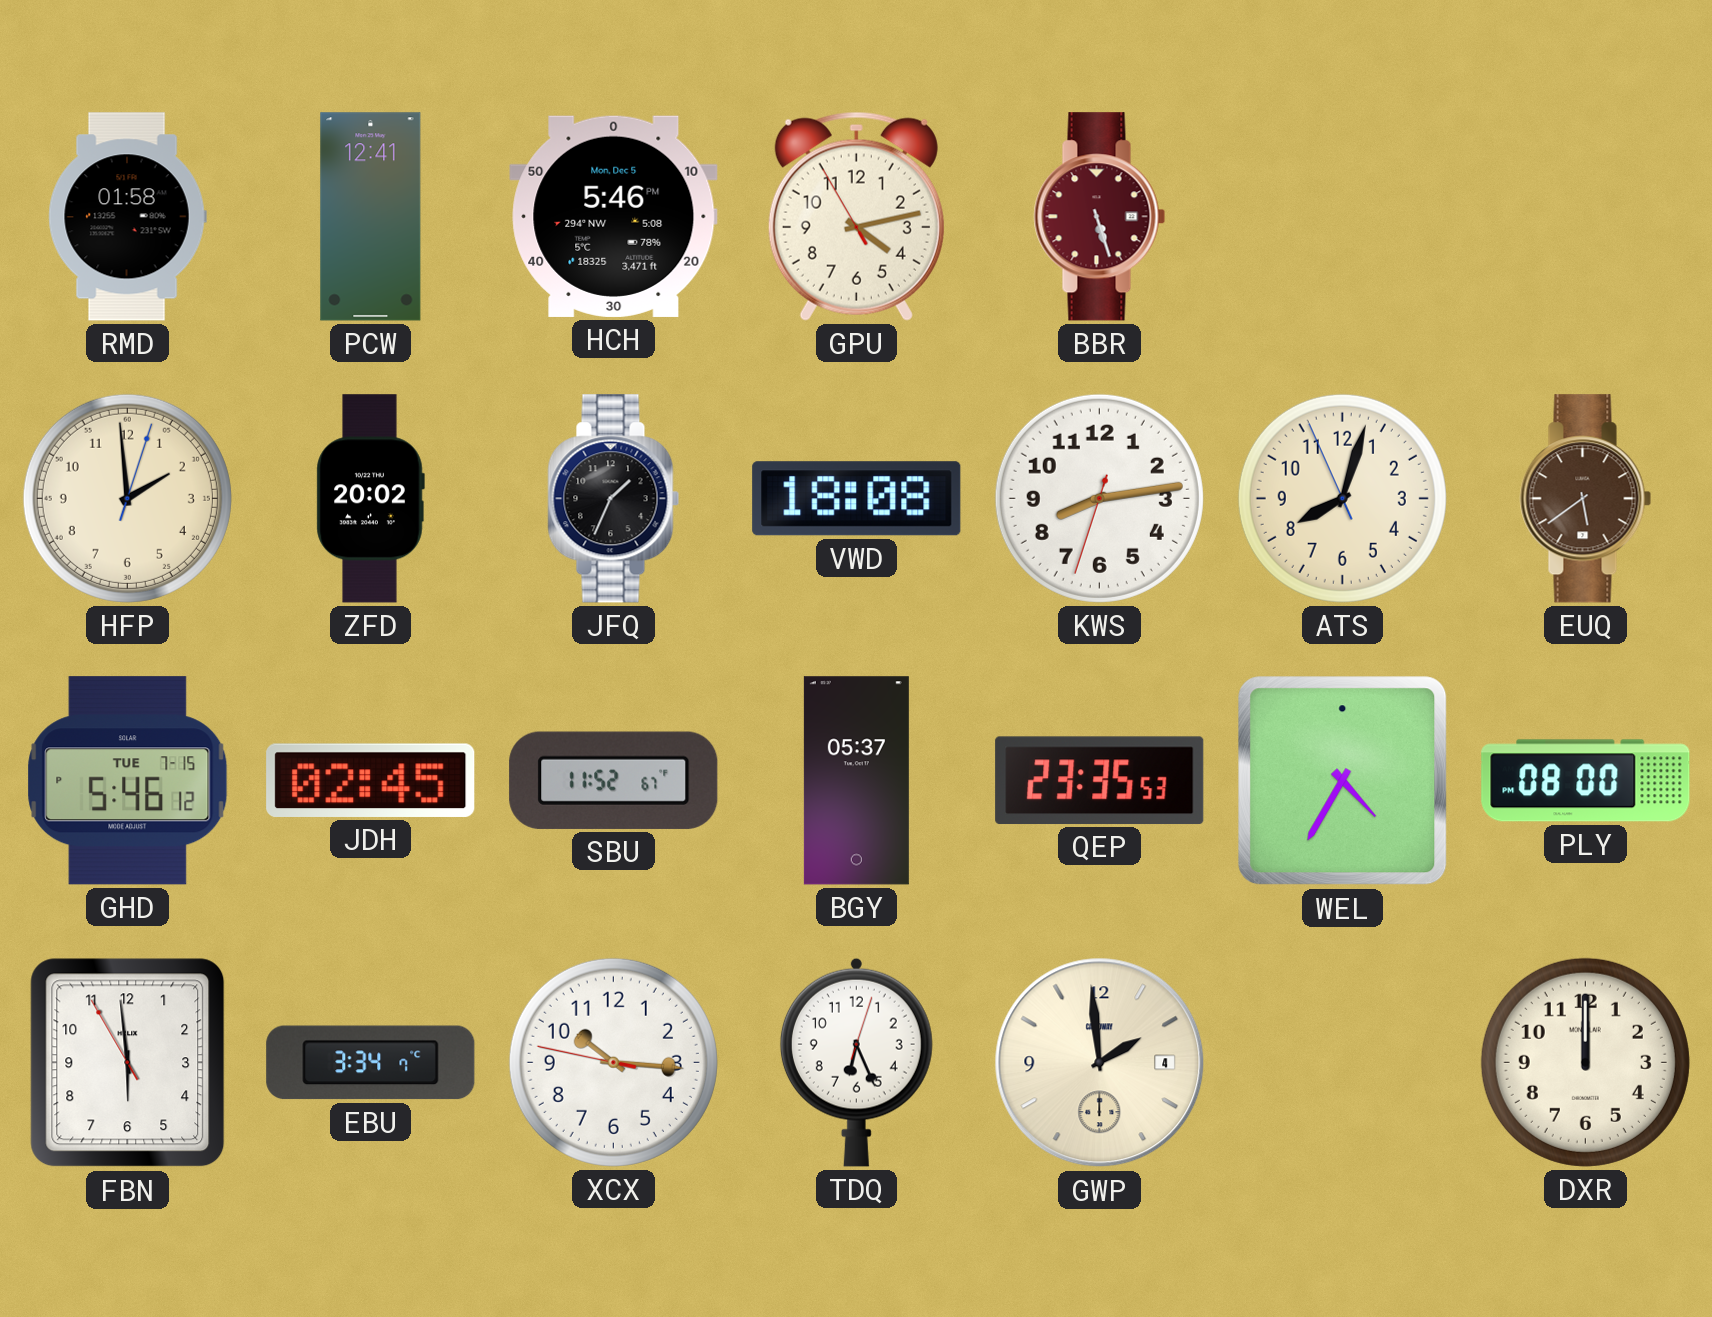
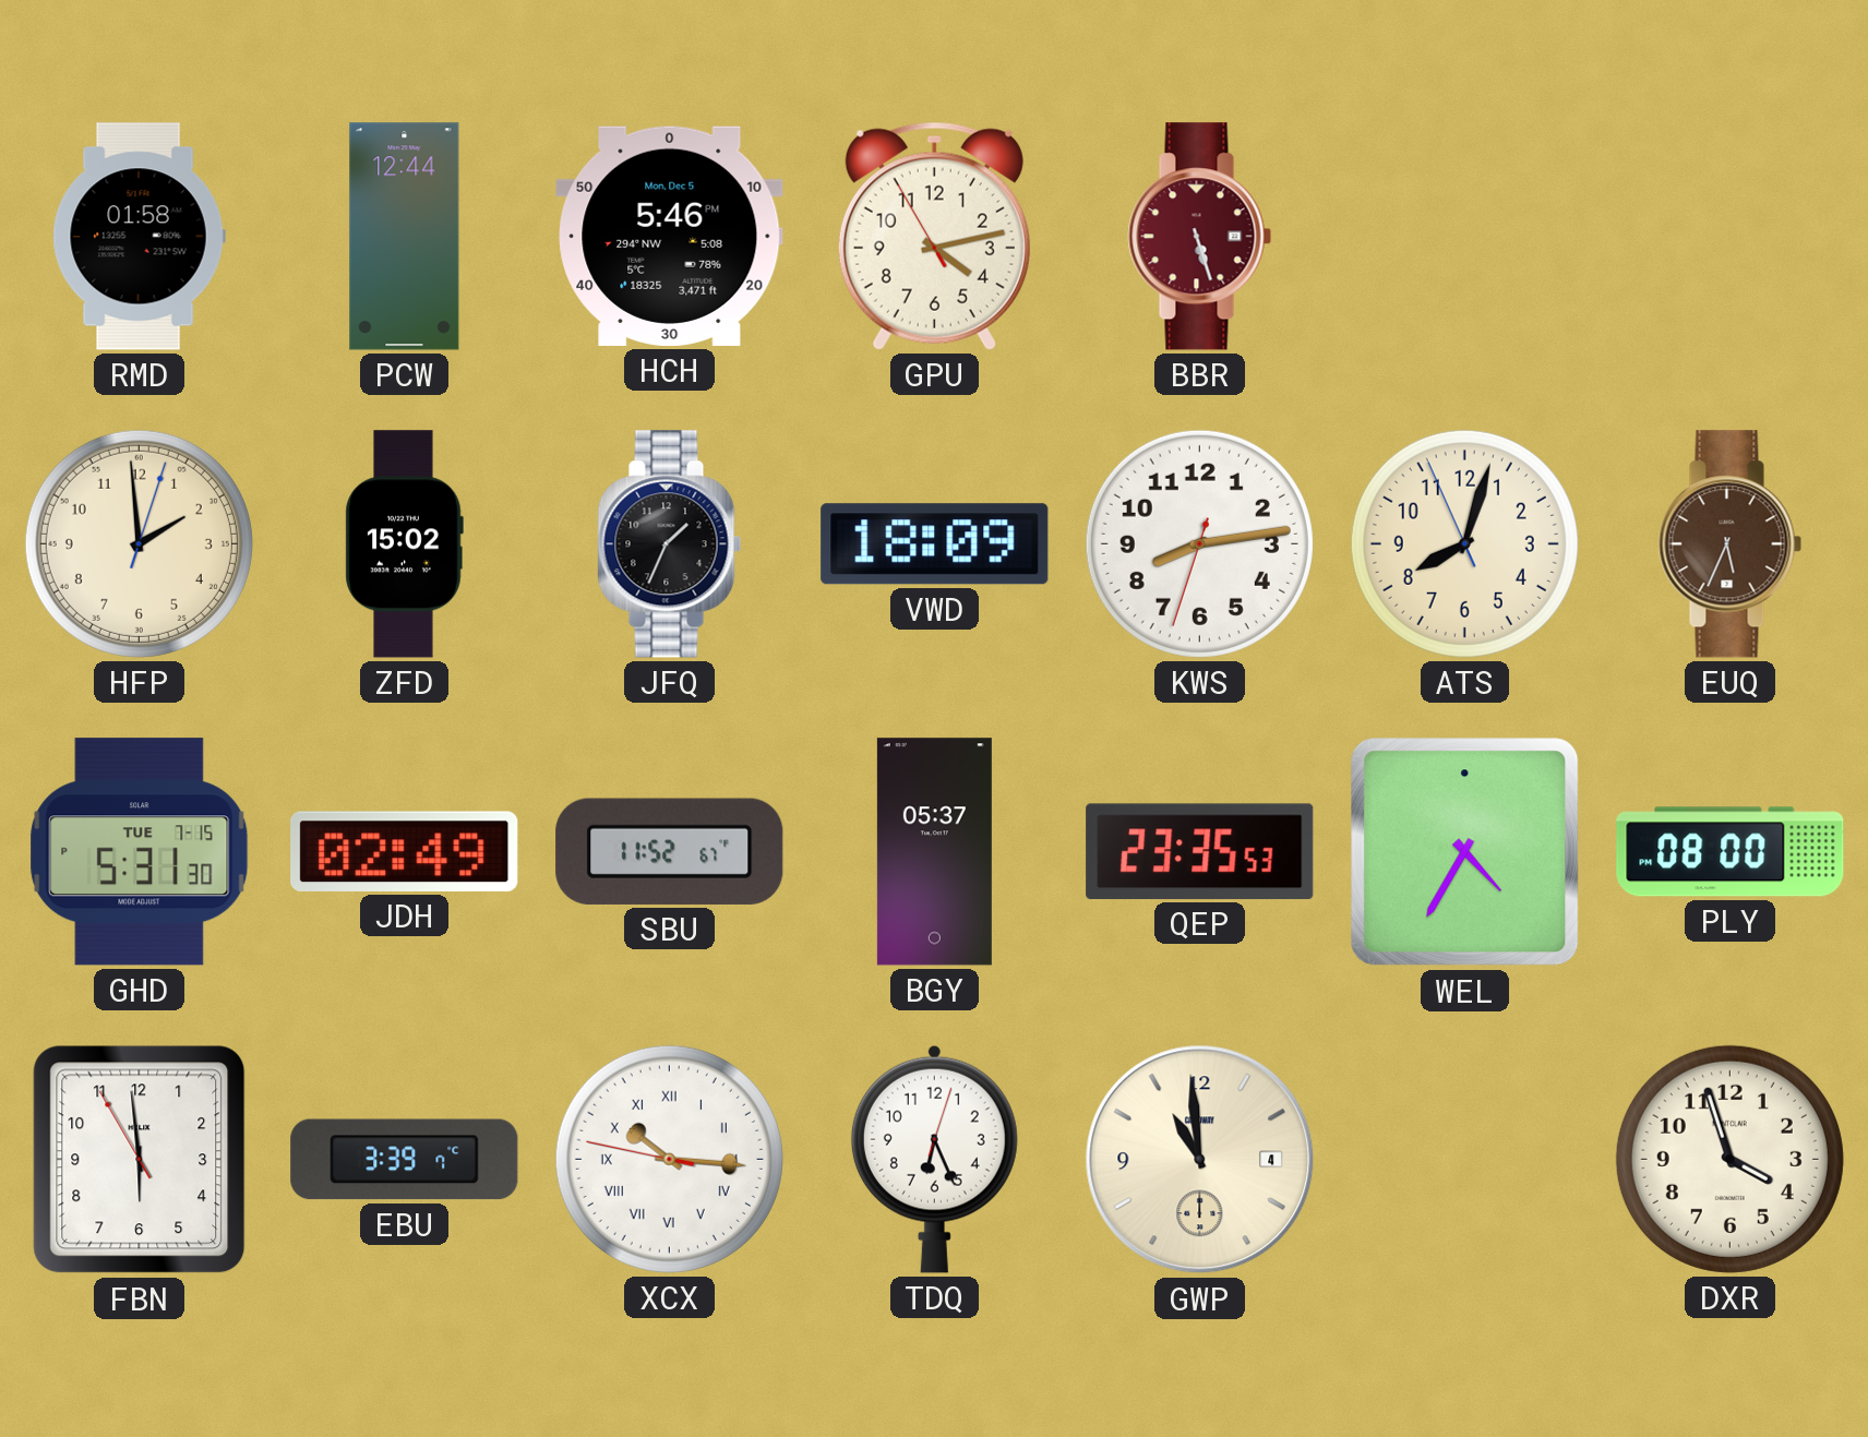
PCW: 12:41 -> 12:44 (405, 237)
ZFD: 20:02 -> 15:02 (404, 544)
VWD: 18:08 -> 18:09 (935, 544)
EUQ: 5:39 -> 5:34 (1731, 544)
GHD: 5:46 -> 5:31 (140, 852)
JDH: 02:45 -> 02:49 (405, 851)
EBU: 3:34 -> 3:39 (405, 1160)
XCX numerals: Arabic -> Roman (669, 1159)
GWP: 1:59 -> 10:59 (1200, 1160)
DXR: 12:00 -> 3:57 (1729, 1159)
